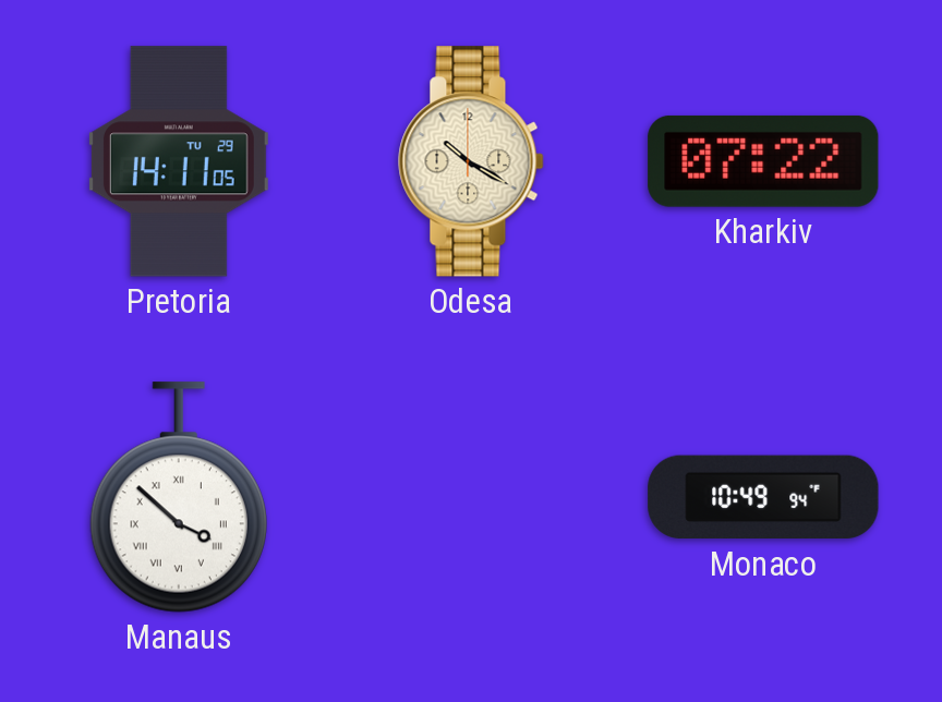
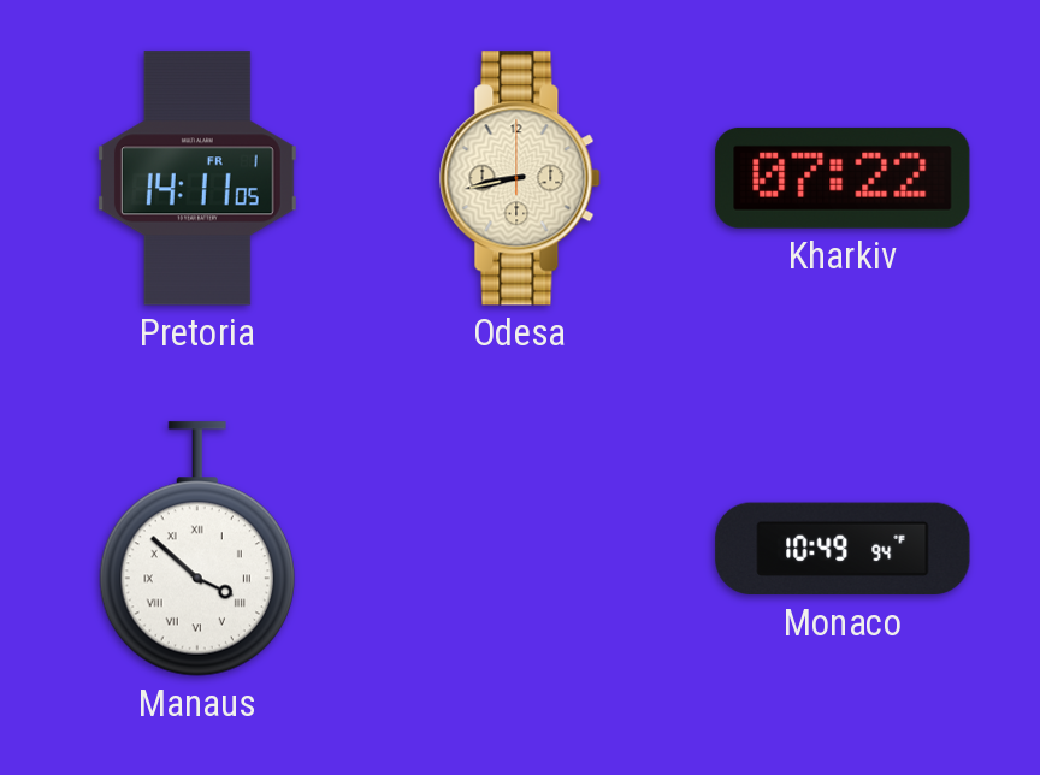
Pretoria date: TU 29 -> FR 1 (197, 178)
Odesa: 10:20 -> 8:43 (520, 178)
